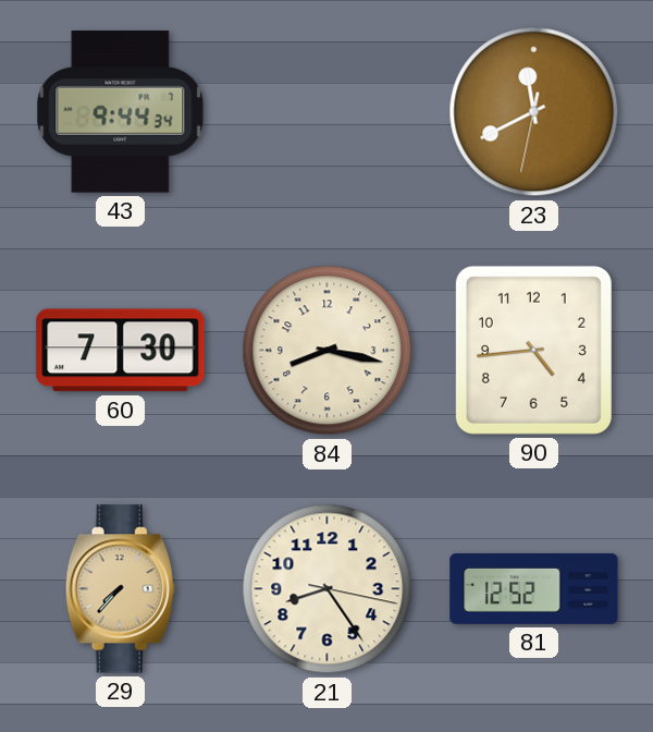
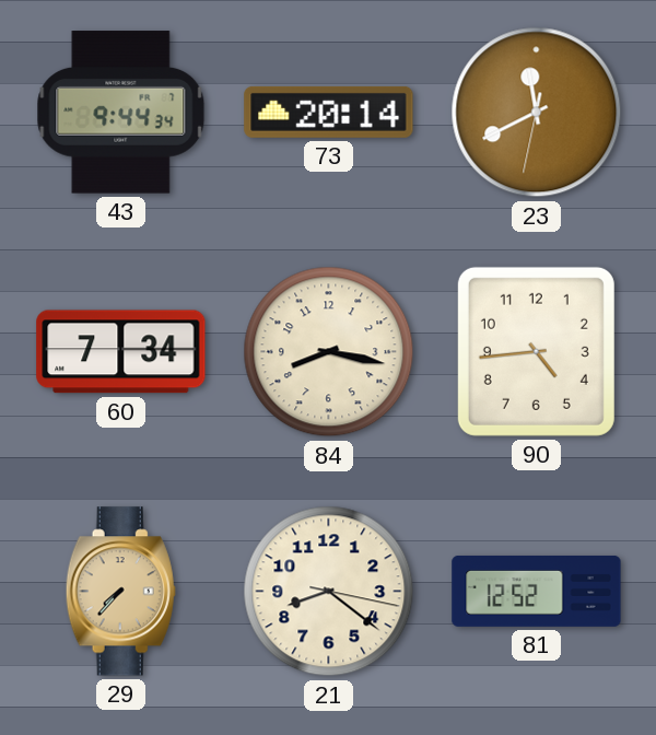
73: none -> 20:14 (329, 112)
60: 7:30 -> 7:34 (121, 352)
21: 8:24 -> 8:21 (329, 592)
